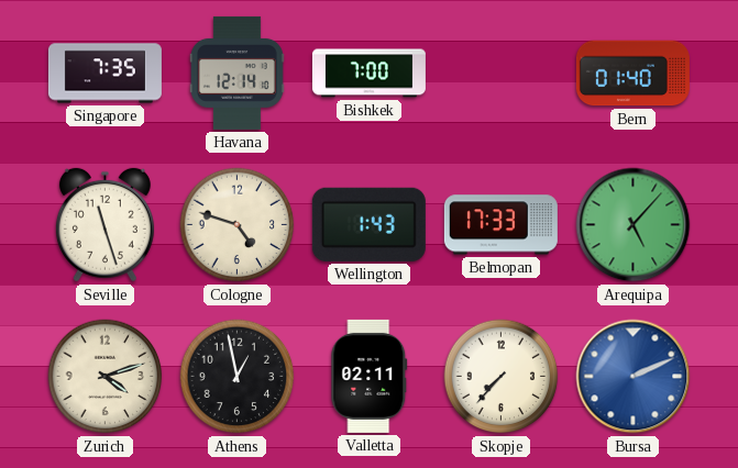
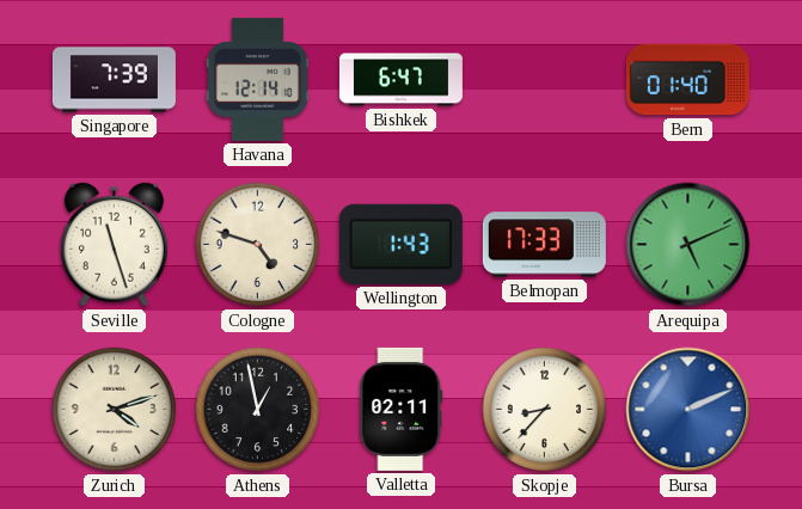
Singapore: 7:35 -> 7:39 (114, 80)
Bishkek: 7:00 -> 6:47 (400, 80)
Arequipa: 5:07 -> 5:11 (688, 245)
Skopje: 7:37 -> 8:37 (545, 410)
